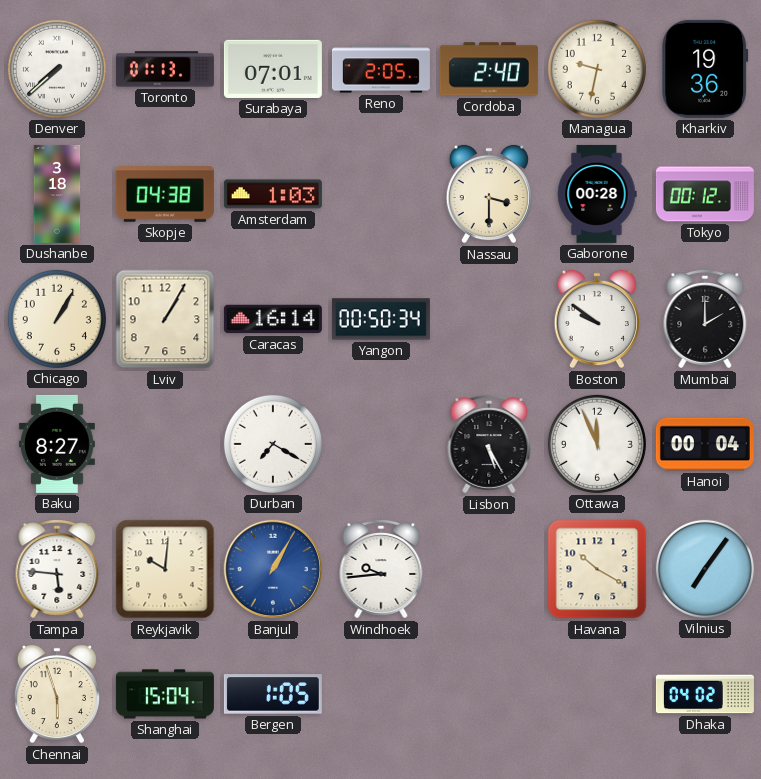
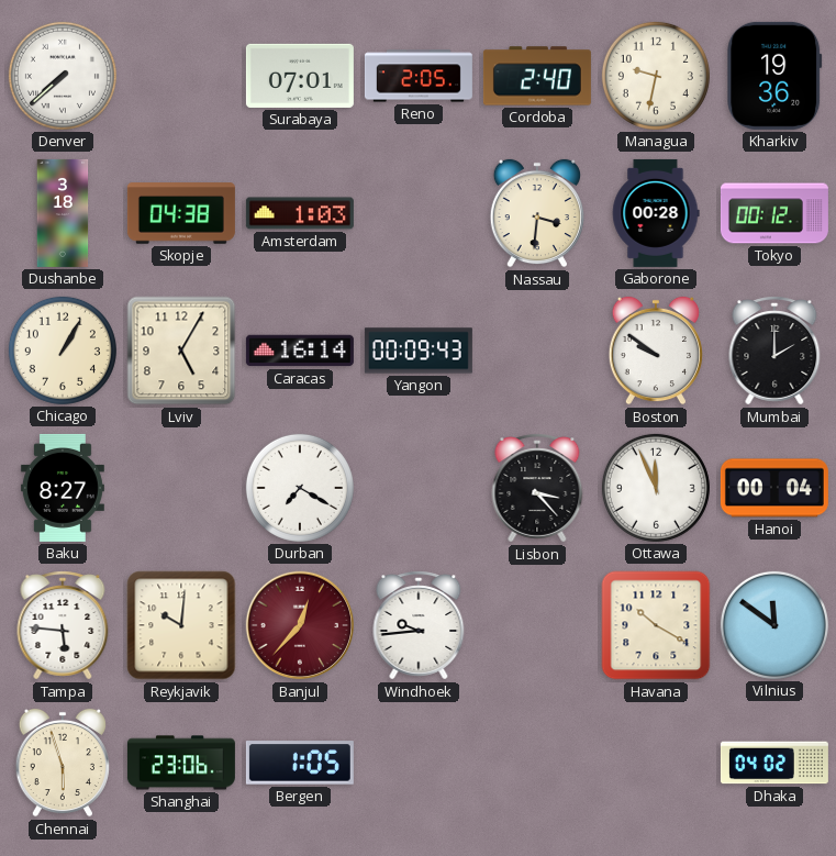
Toronto: 01:13 -> none (165, 69)
Nassau: 3:30 -> 3:31 (537, 213)
Lviv: 1:05 -> 5:05 (181, 351)
Yangon: 00:50 -> 00:09 (419, 351)
Lisbon: 5:25 -> 3:23 (537, 488)
Banjul: 1:05 -> 12:37 (300, 625)
Banjul dial: blue -> burgundy (300, 625)
Vilnius: 7:06 -> 11:51 (774, 625)
Shanghai: 15:04 -> 23:06 (181, 763)
